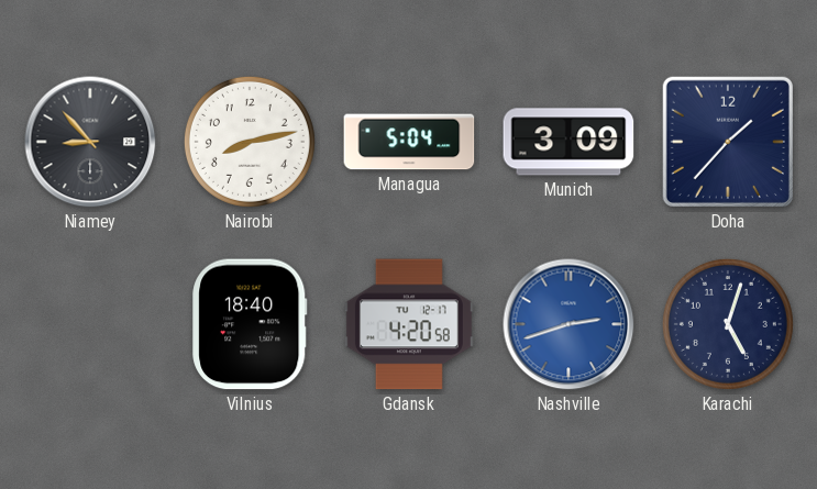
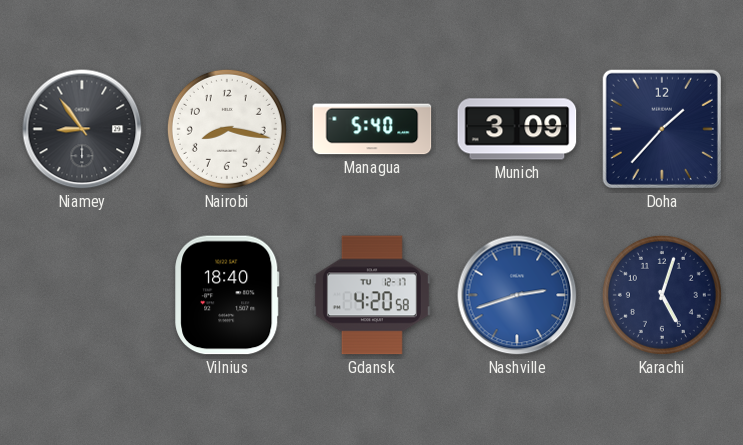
Niamey: 8:53 -> 8:54 (82, 129)
Nairobi: 8:13 -> 8:17 (227, 129)
Managua: 5:04 -> 5:40 (372, 129)
